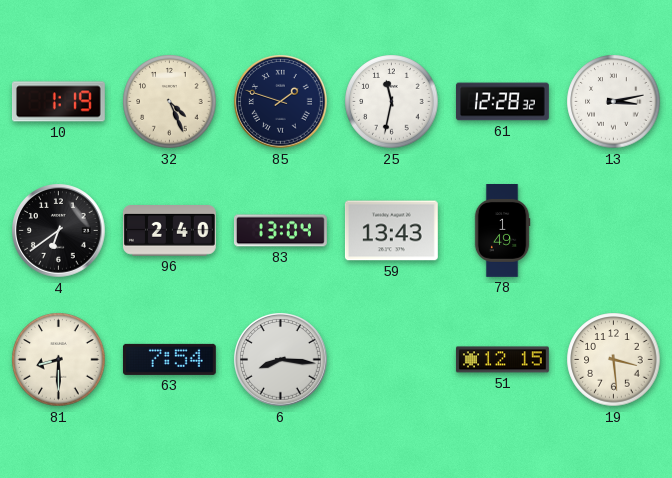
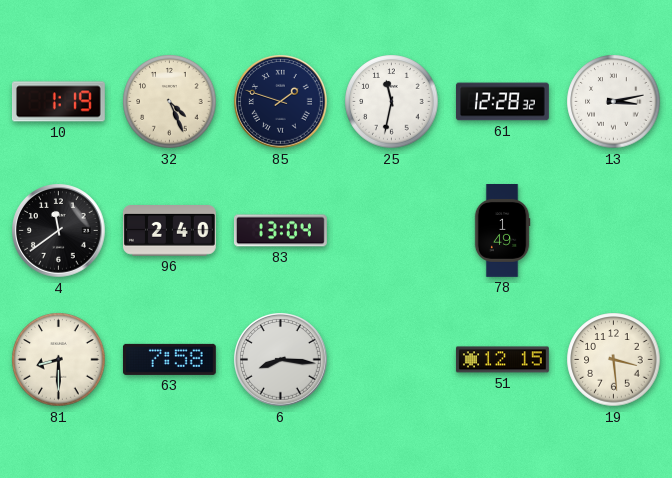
4: 6:39 -> 11:39 (59, 231)
59: 13:43 -> none (391, 231)
63: 7:54 -> 7:58 (169, 359)
